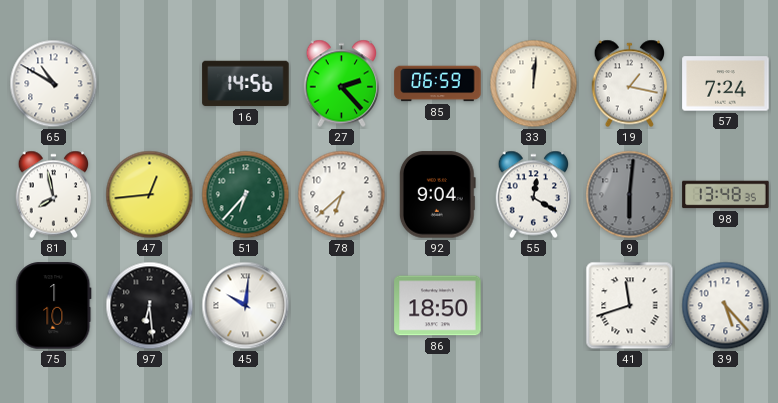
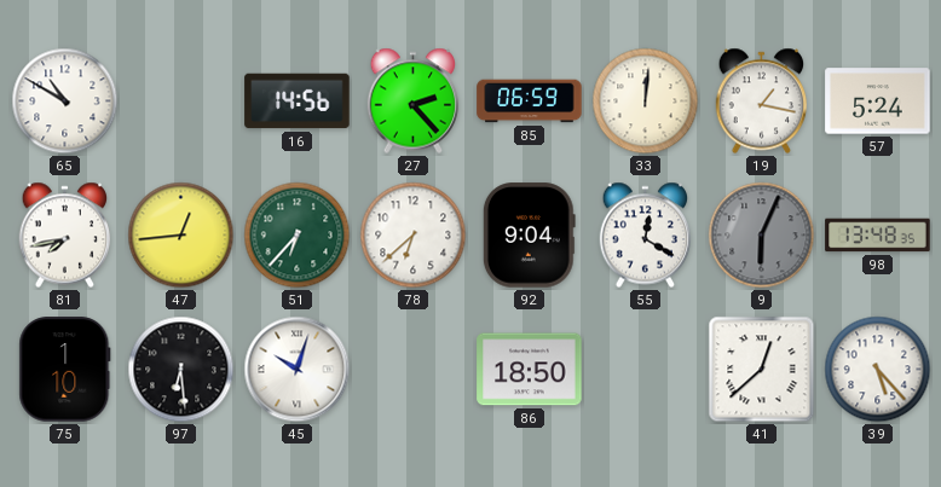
57: 7:24 -> 5:24 (878, 102)
81: 7:58 -> 7:43 (65, 236)
9: 6:01 -> 6:04 (762, 236)
45: 10:01 -> 10:03 (298, 370)
41: 11:42 -> 12:38 (762, 370)
